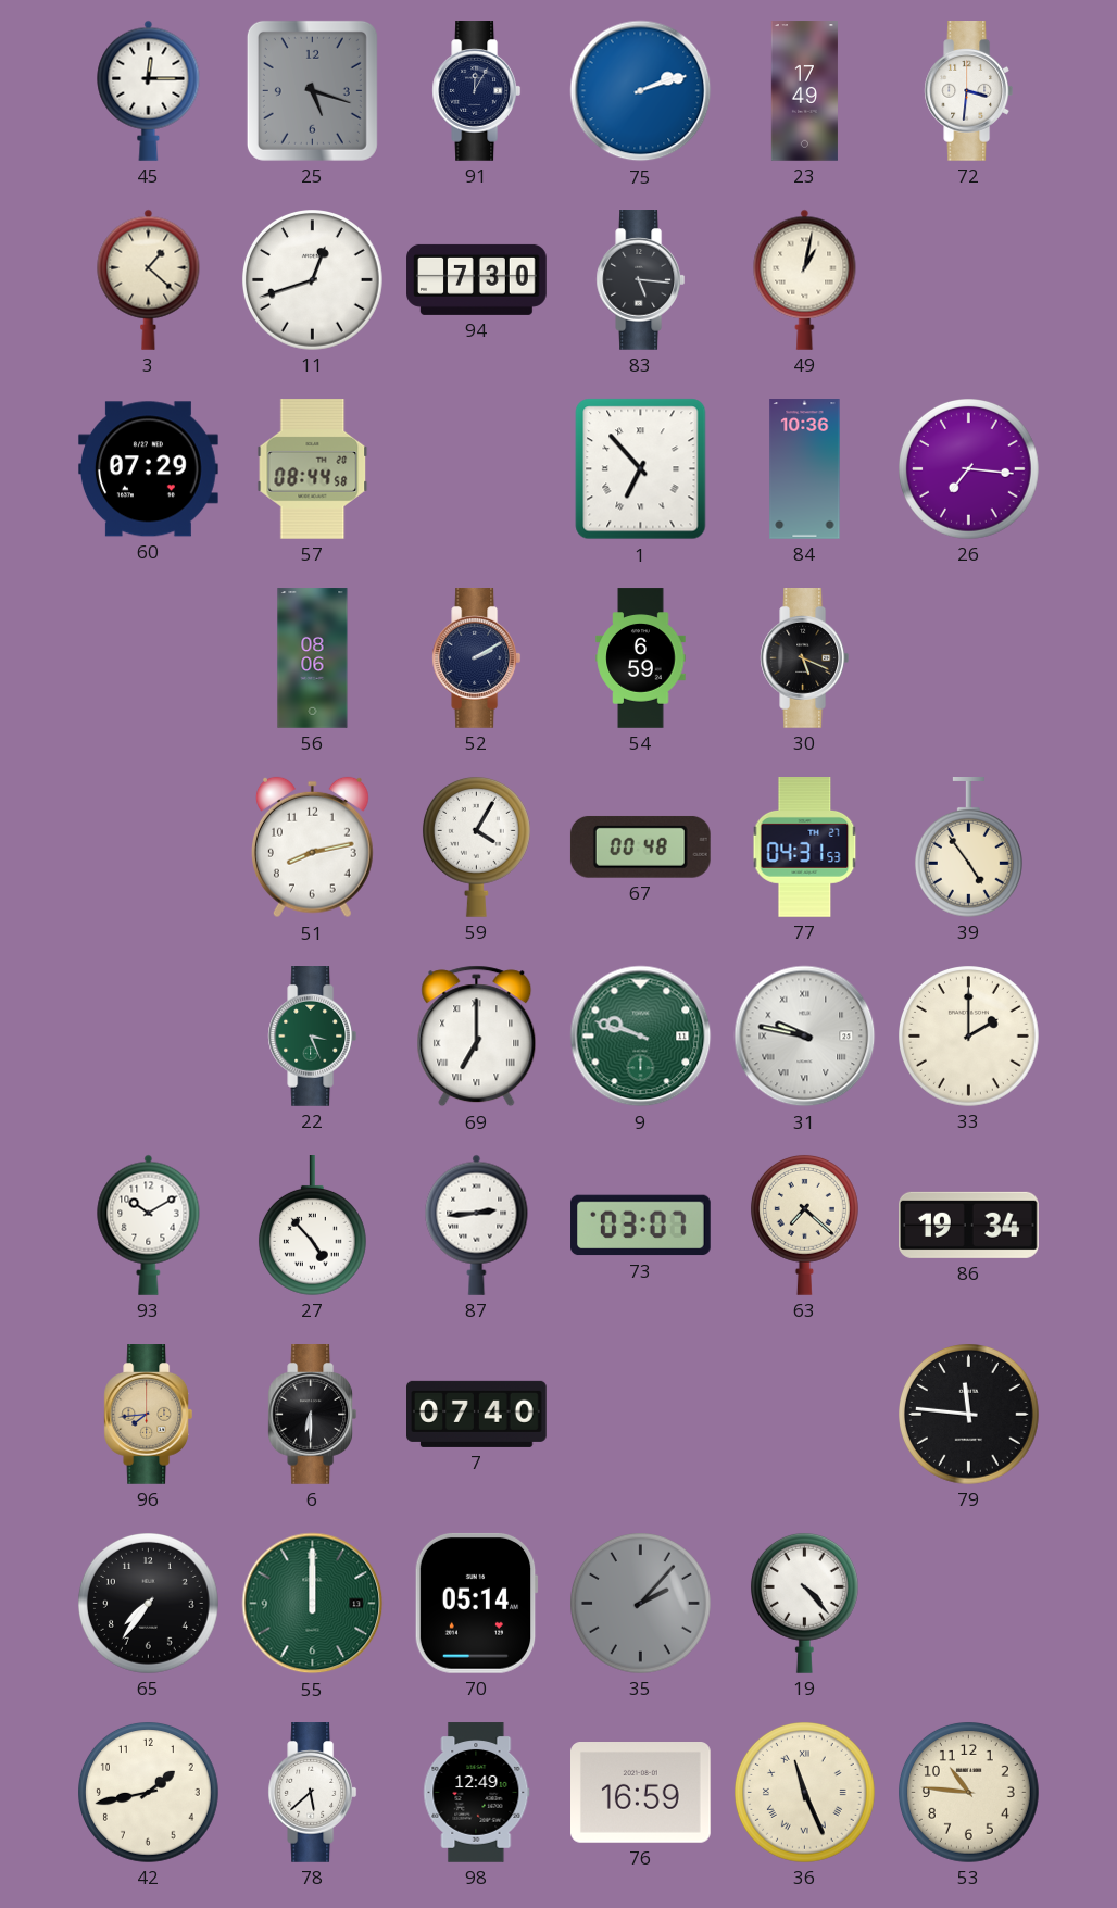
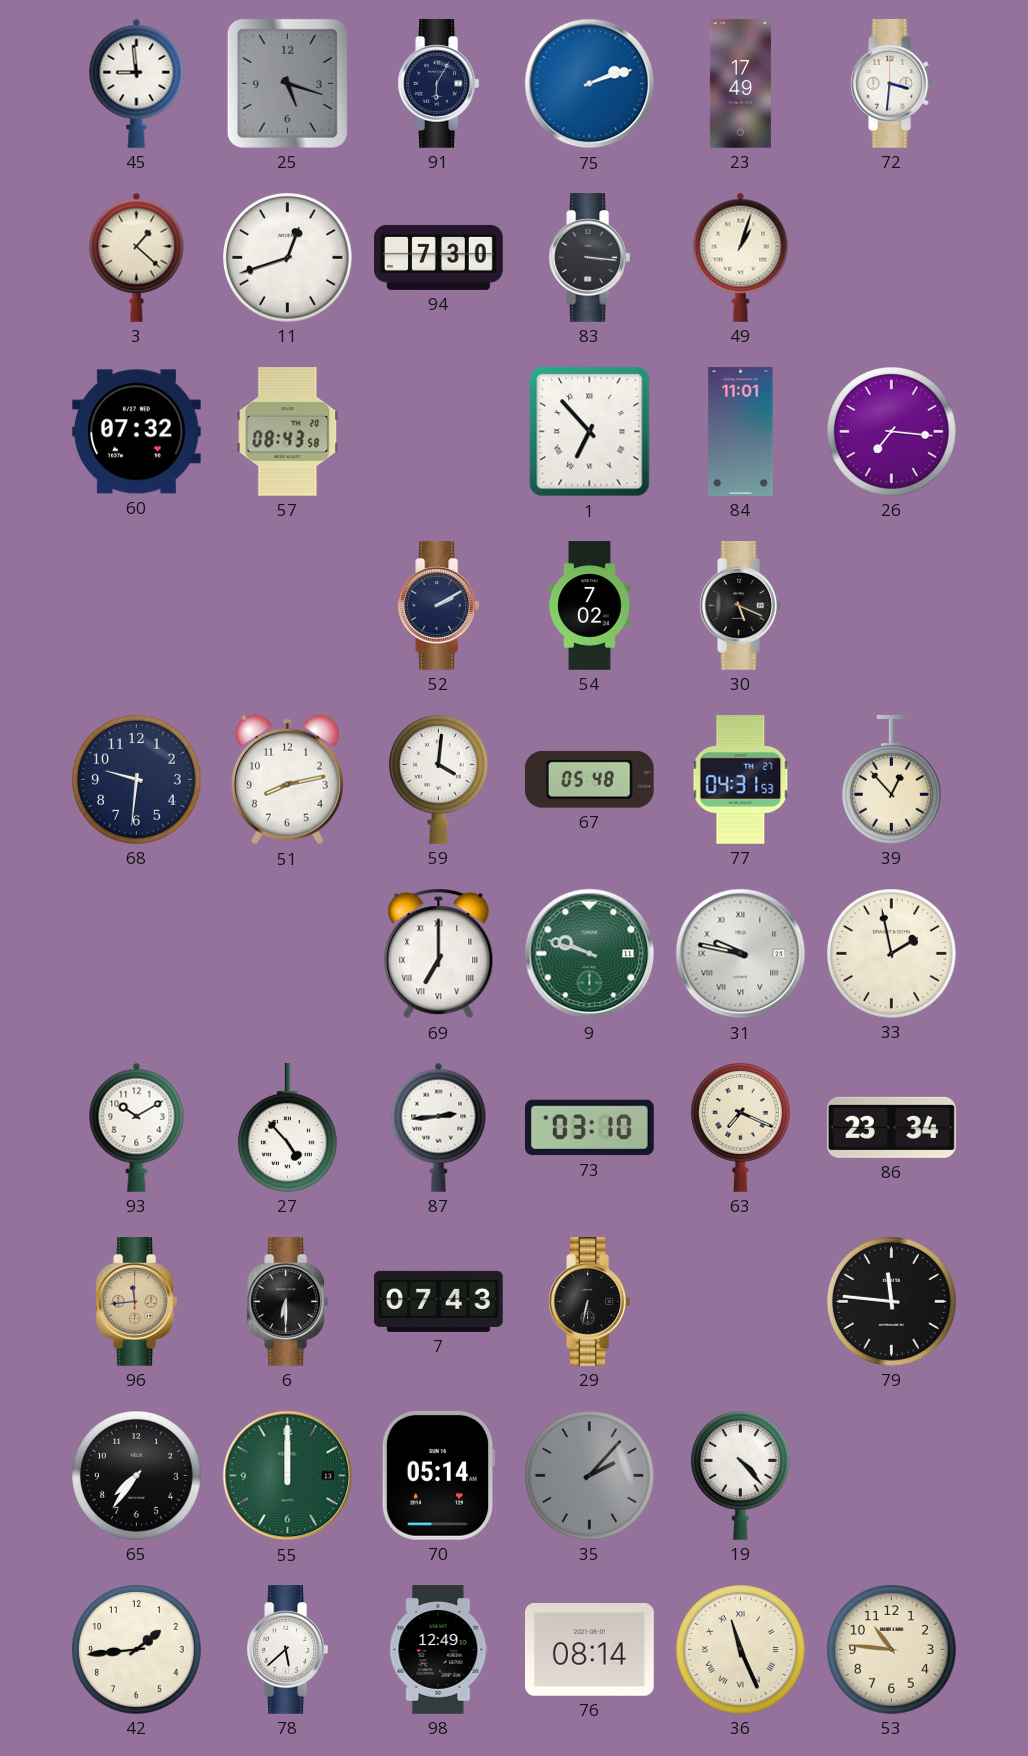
45: 12:15 -> 8:59 (137, 83)
91: 12:05 -> 6:05 (439, 84)
83: 5:16 -> 3:16 (590, 258)
49: 1:02 -> 1:03 (741, 257)
60: 07:29 -> 07:32 (137, 432)
57: 08:44 -> 08:43 (288, 432)
84: 10:36 -> 11:01 (741, 432)
56: 08:06 -> none (313, 658)
54: 6:59 -> 7:02 (590, 606)
68: none -> 9:31 (137, 780)
59: 4:05 -> 4:01 (438, 779)
67: 00:48 -> 05:48 (589, 779)
39: 4:54 -> 12:53 (891, 780)
22: 3:26 -> none (313, 1037)
33: 2:00 -> 1:58 (892, 954)
73: 03:07 -> 03:10 (590, 1128)
63: 7:22 -> 7:19 (740, 1127)
86: 19:34 -> 23:34 (892, 1127)
96: 7:44 -> 11:44 (137, 1302)
7: 07:40 -> 07:43 (439, 1301)
29: none -> 6:32 (590, 1302)
42: 1:43 -> 1:44 (137, 1650)
76: 16:59 -> 08:14 (590, 1650)
